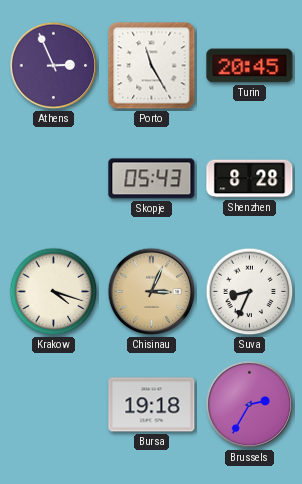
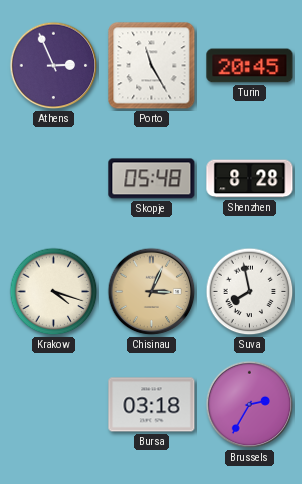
Skopje: 05:43 -> 05:48 (152, 179)
Suva: 8:34 -> 7:58 (250, 292)
Bursa: 19:18 -> 03:18 (152, 405)
